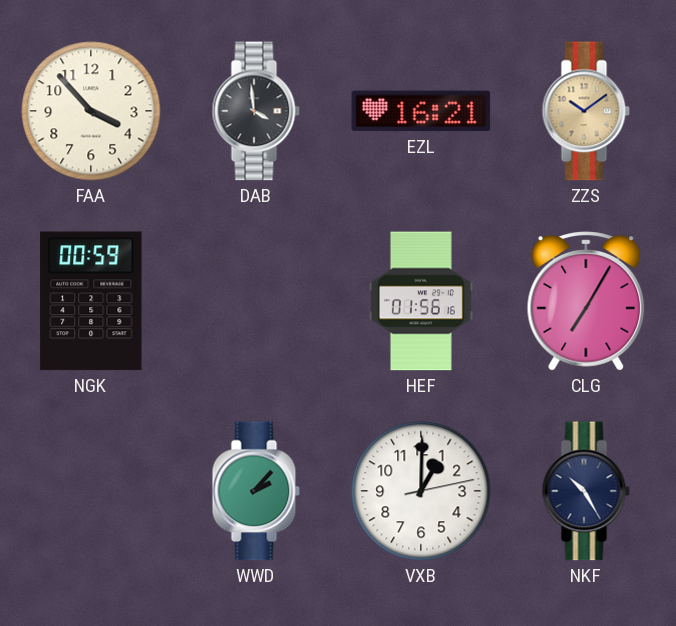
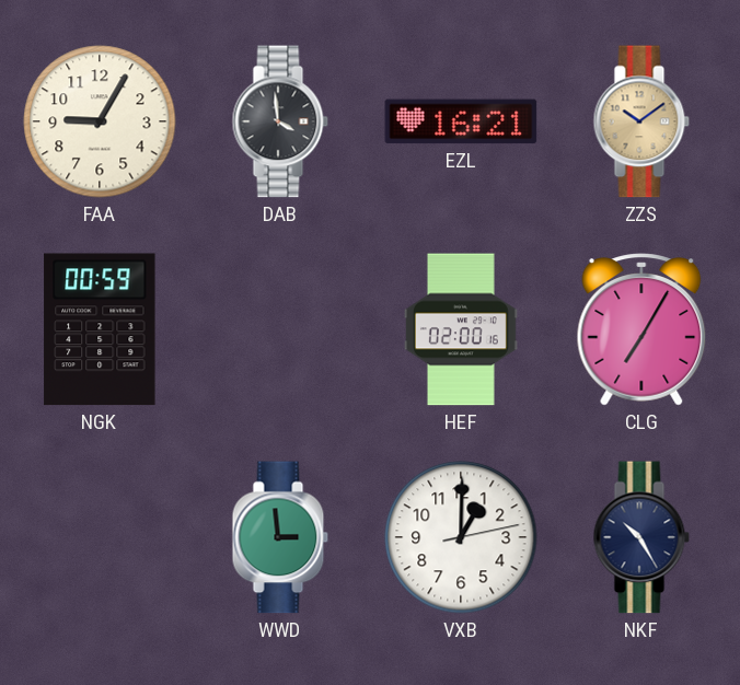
FAA: 3:53 -> 9:05 (100, 121)
HEF: 01:56 -> 02:00 (461, 329)
WWD: 2:07 -> 2:59 (280, 537)
